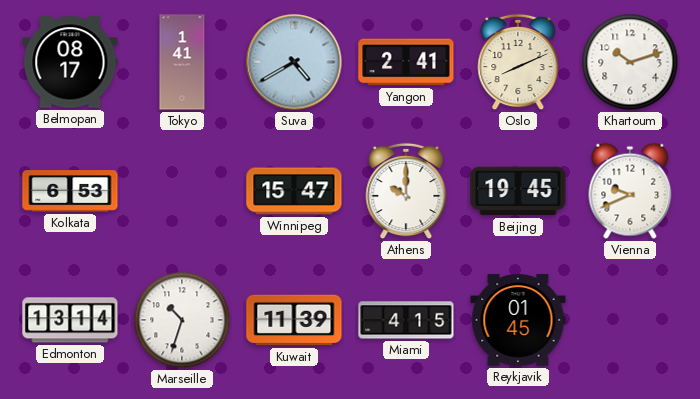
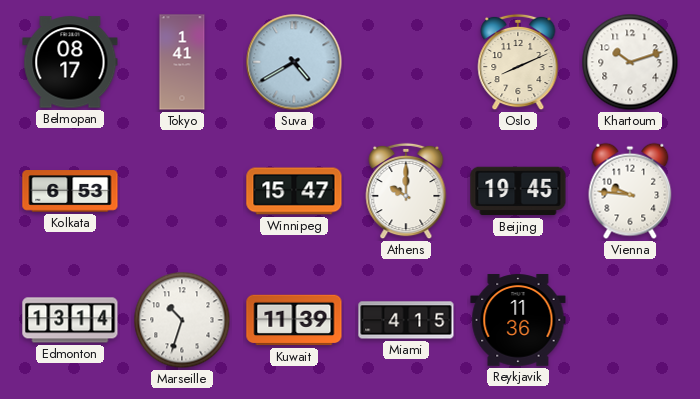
Yangon: 2:41 -> none (406, 62)
Vienna: 9:41 -> 9:46 (630, 191)
Reykjavik: 01:45 -> 11:36 (518, 320)
